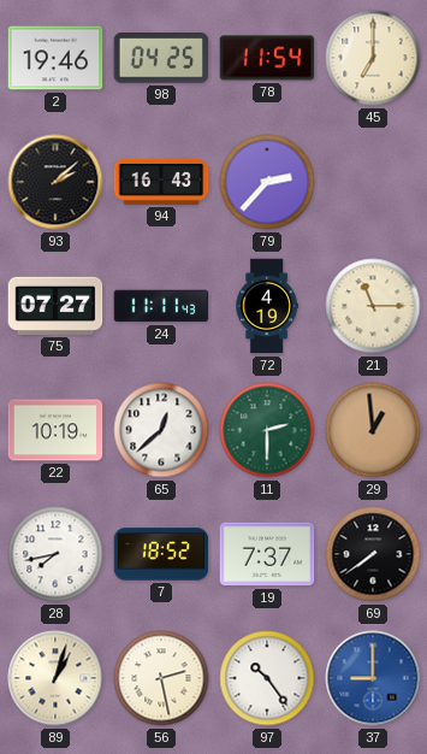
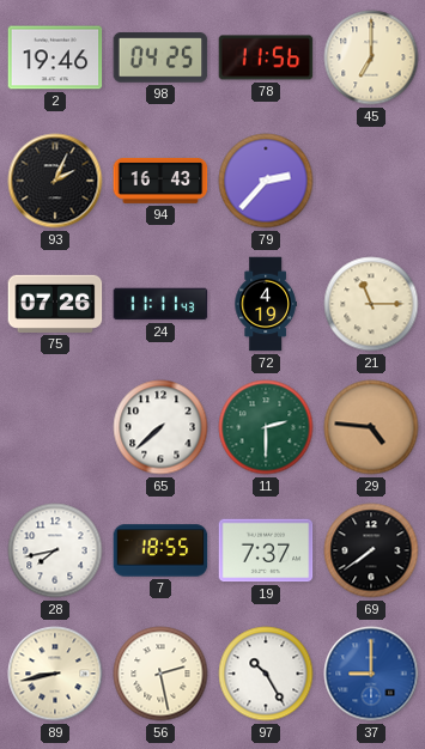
78: 11:54 -> 11:56 (266, 57)
93: 2:08 -> 2:04 (55, 181)
75: 07:27 -> 07:26 (55, 304)
22: 10:19 -> none (55, 430)
65: 12:38 -> 7:38 (160, 427)
29: 12:59 -> 4:46 (371, 427)
7: 18:52 -> 18:55 (160, 550)
89: 1:03 -> 8:43 (55, 674)
97: 10:24 -> 10:25 (266, 674)
